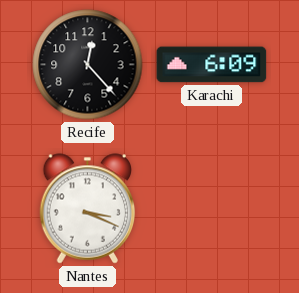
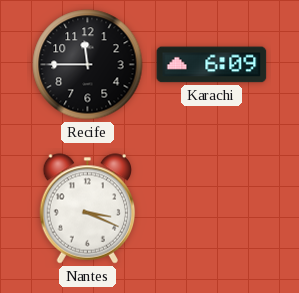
Recife: 12:23 -> 11:45 (88, 65)
